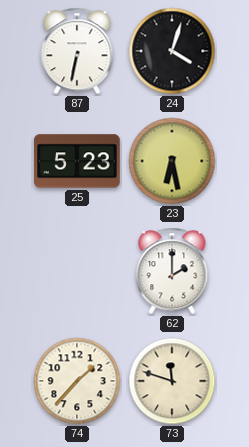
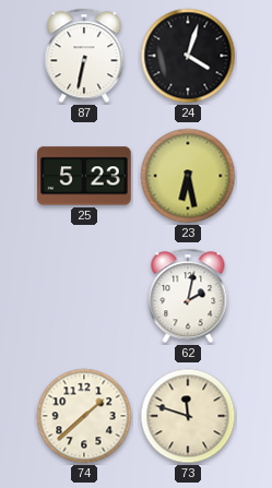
62: 2:00 -> 2:02 (188, 296)
74: 1:37 -> 1:38 (84, 416)
